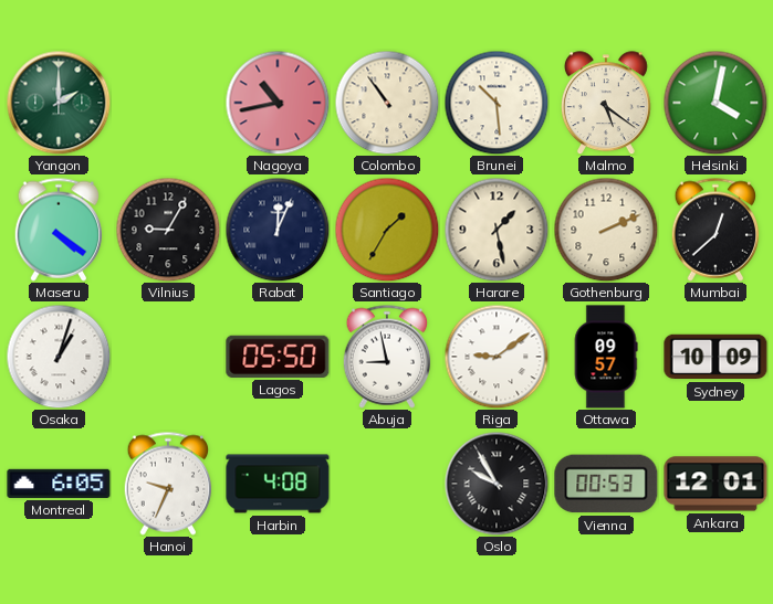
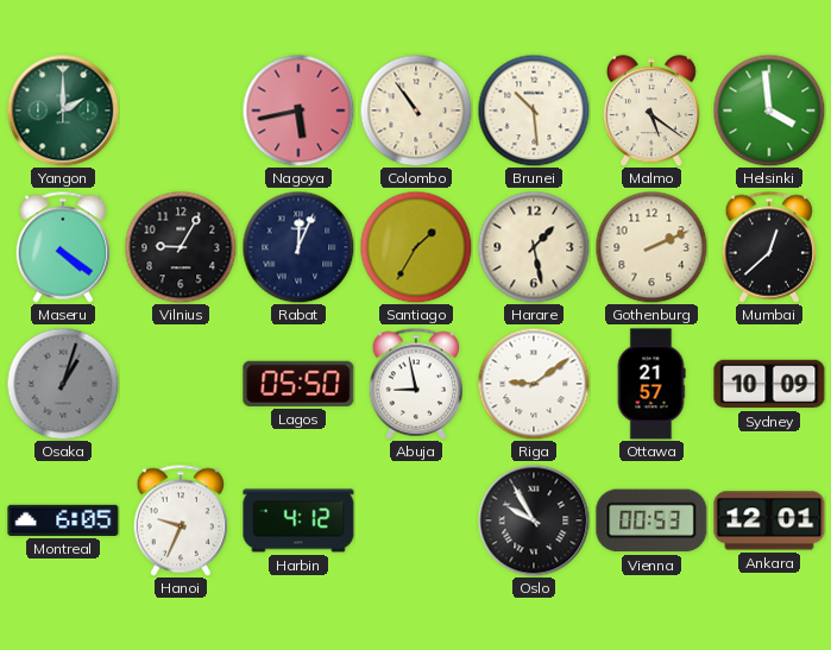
Nagoya: 10:43 -> 5:43 (298, 111)
Helsinki: 4:02 -> 3:59 (769, 111)
Osaka dial: white -> grey (63, 384)
Ottawa: 09:57 -> 21:57 (651, 384)
Harbin: 4:08 -> 4:12 (298, 520)
